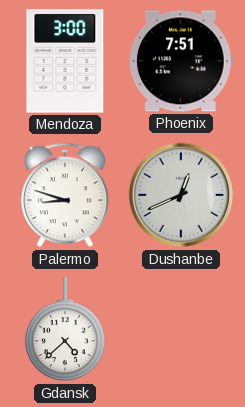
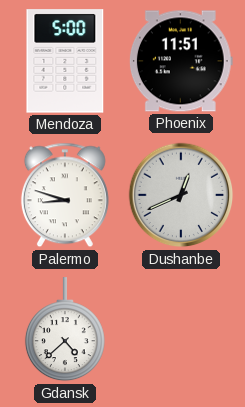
Mendoza: 3:00 -> 5:00 (65, 61)
Phoenix: 7:51 -> 11:51 (181, 61)
